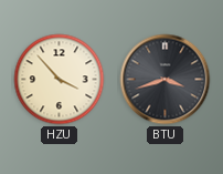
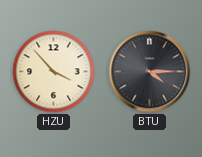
BTU: 3:42 -> 4:15 (150, 72)
